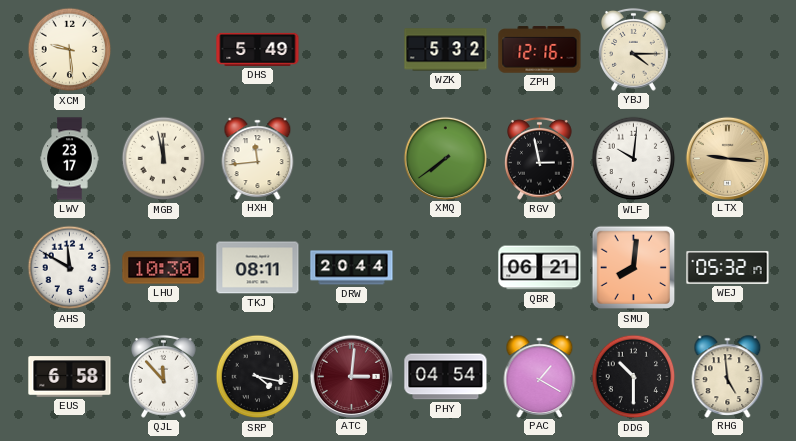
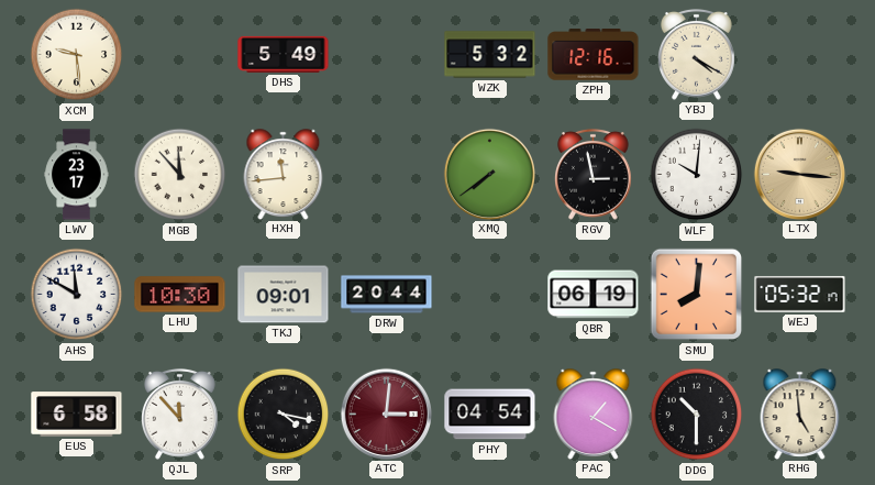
YBJ: 4:15 -> 4:20 (697, 54)
MGB: 11:58 -> 11:53 (180, 175)
TKJ: 08:11 -> 09:01 (284, 295)
QBR: 06:21 -> 06:19 (594, 295)
